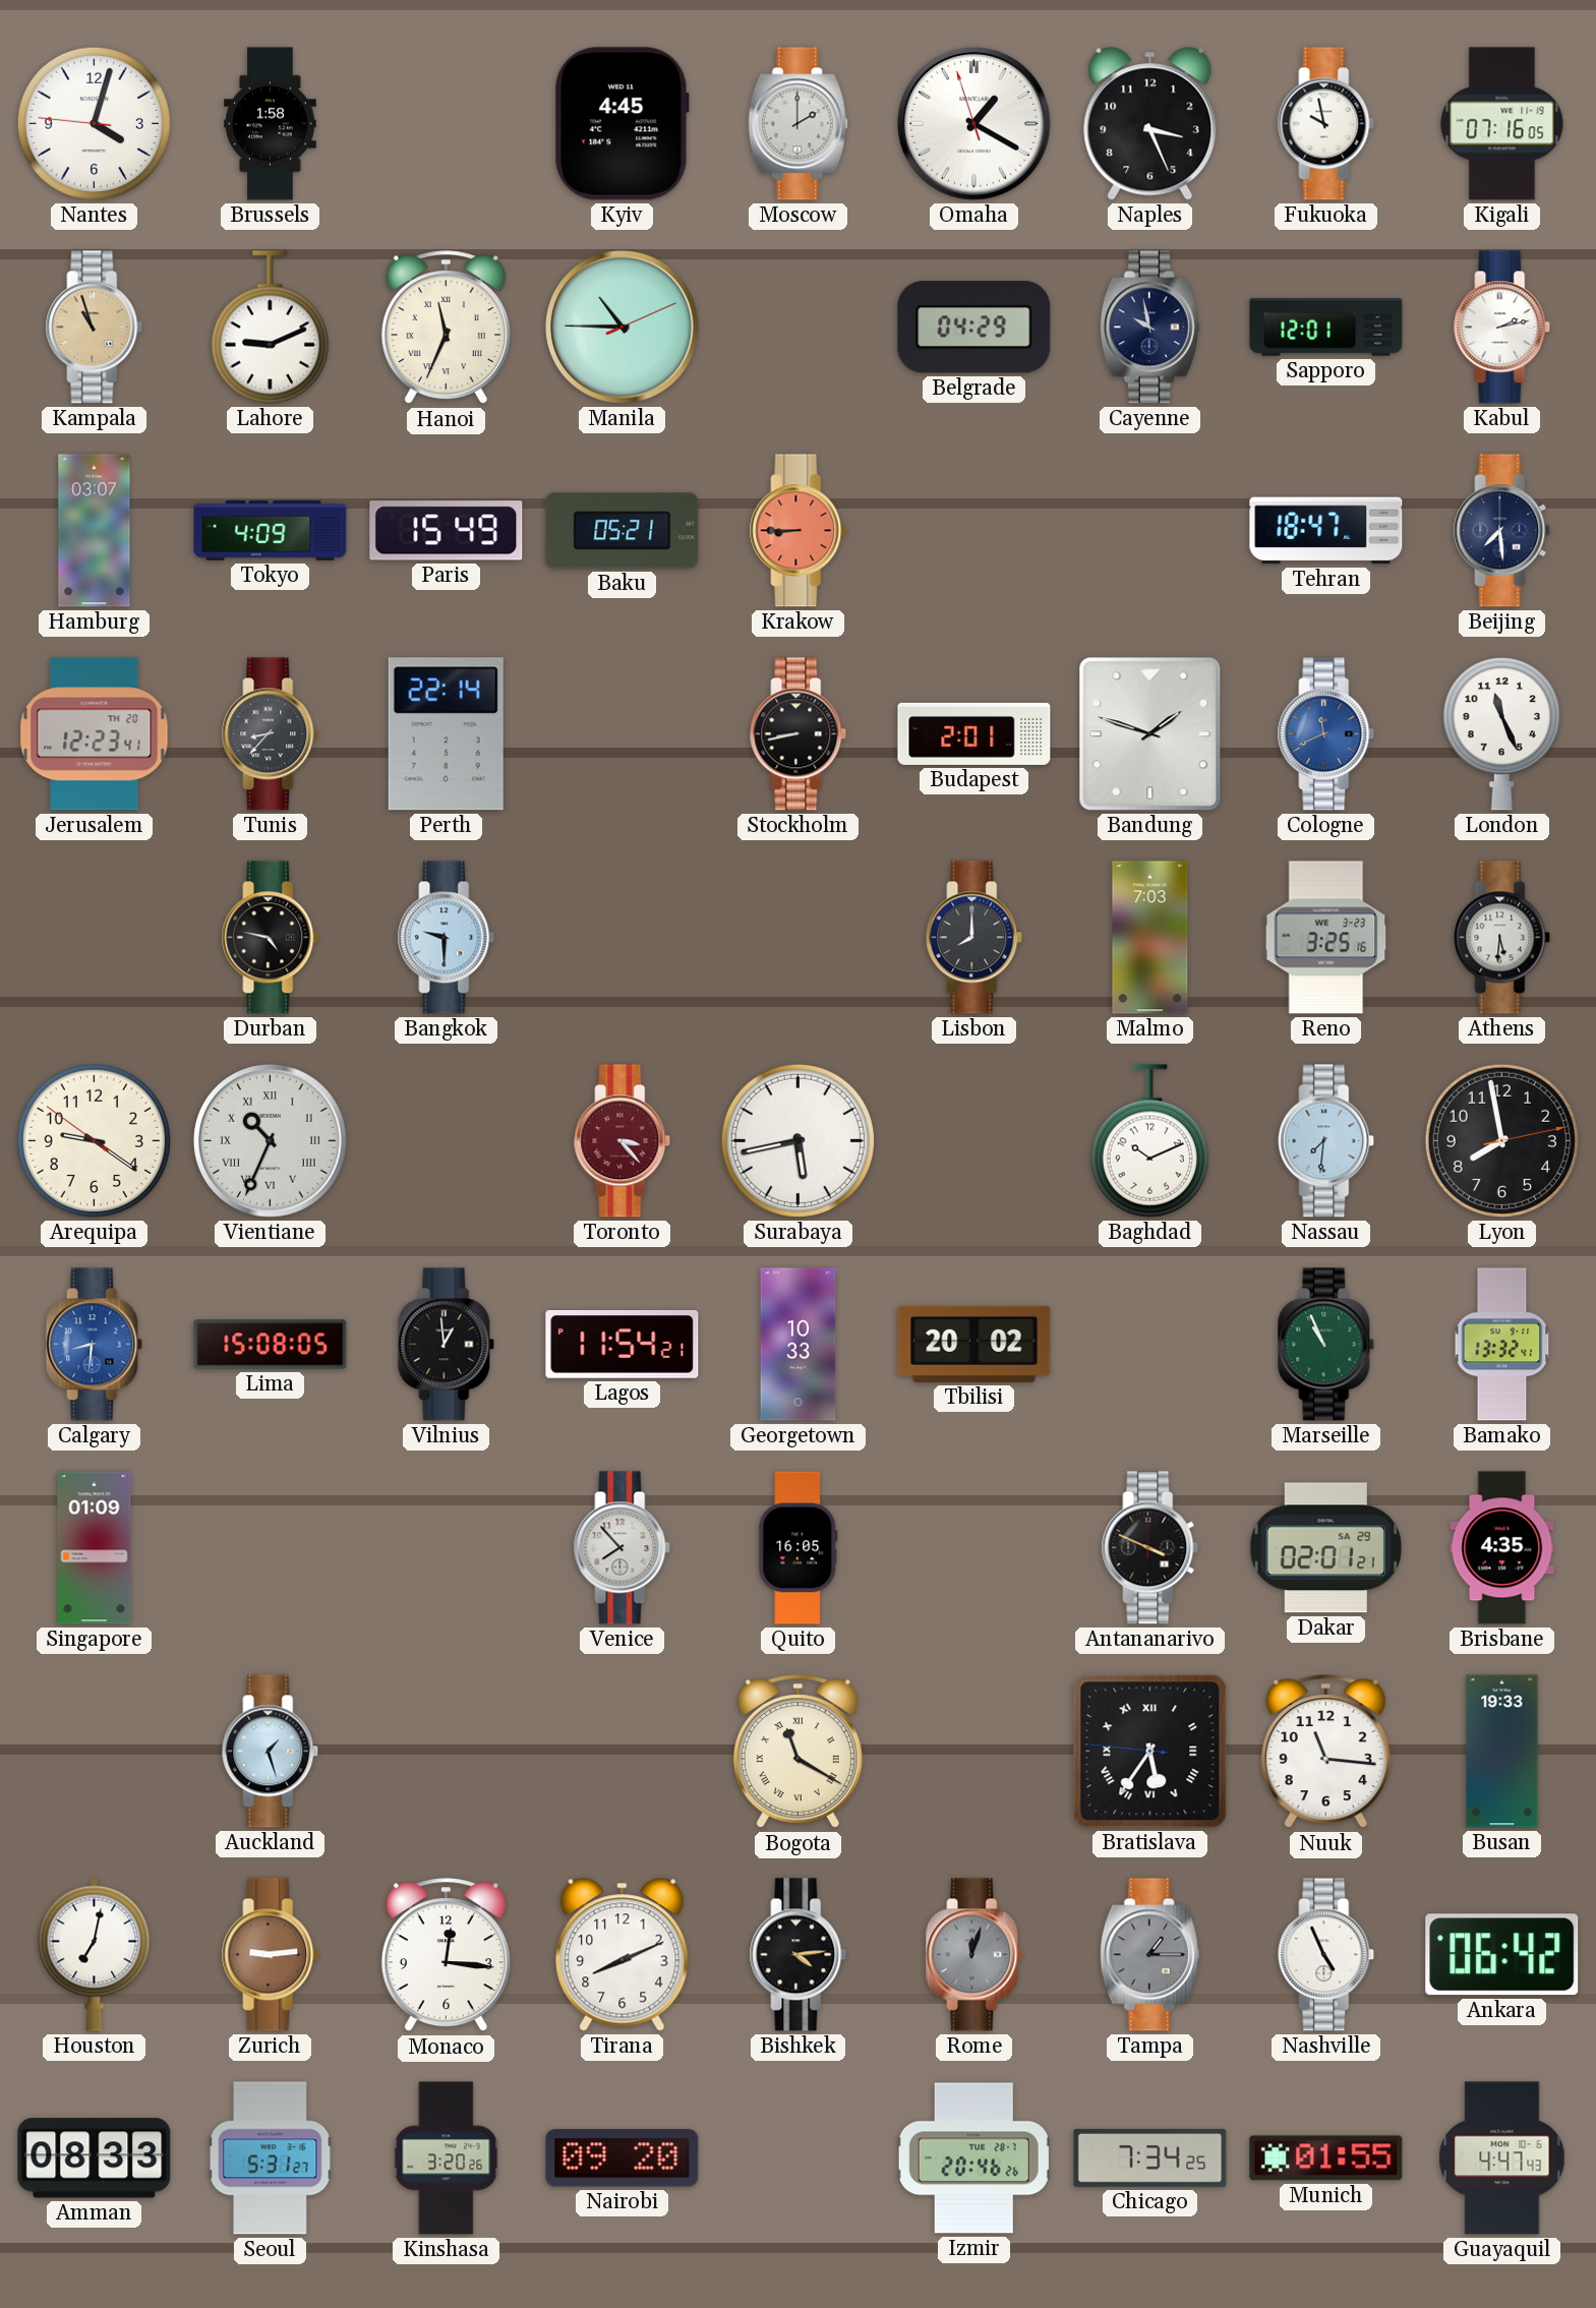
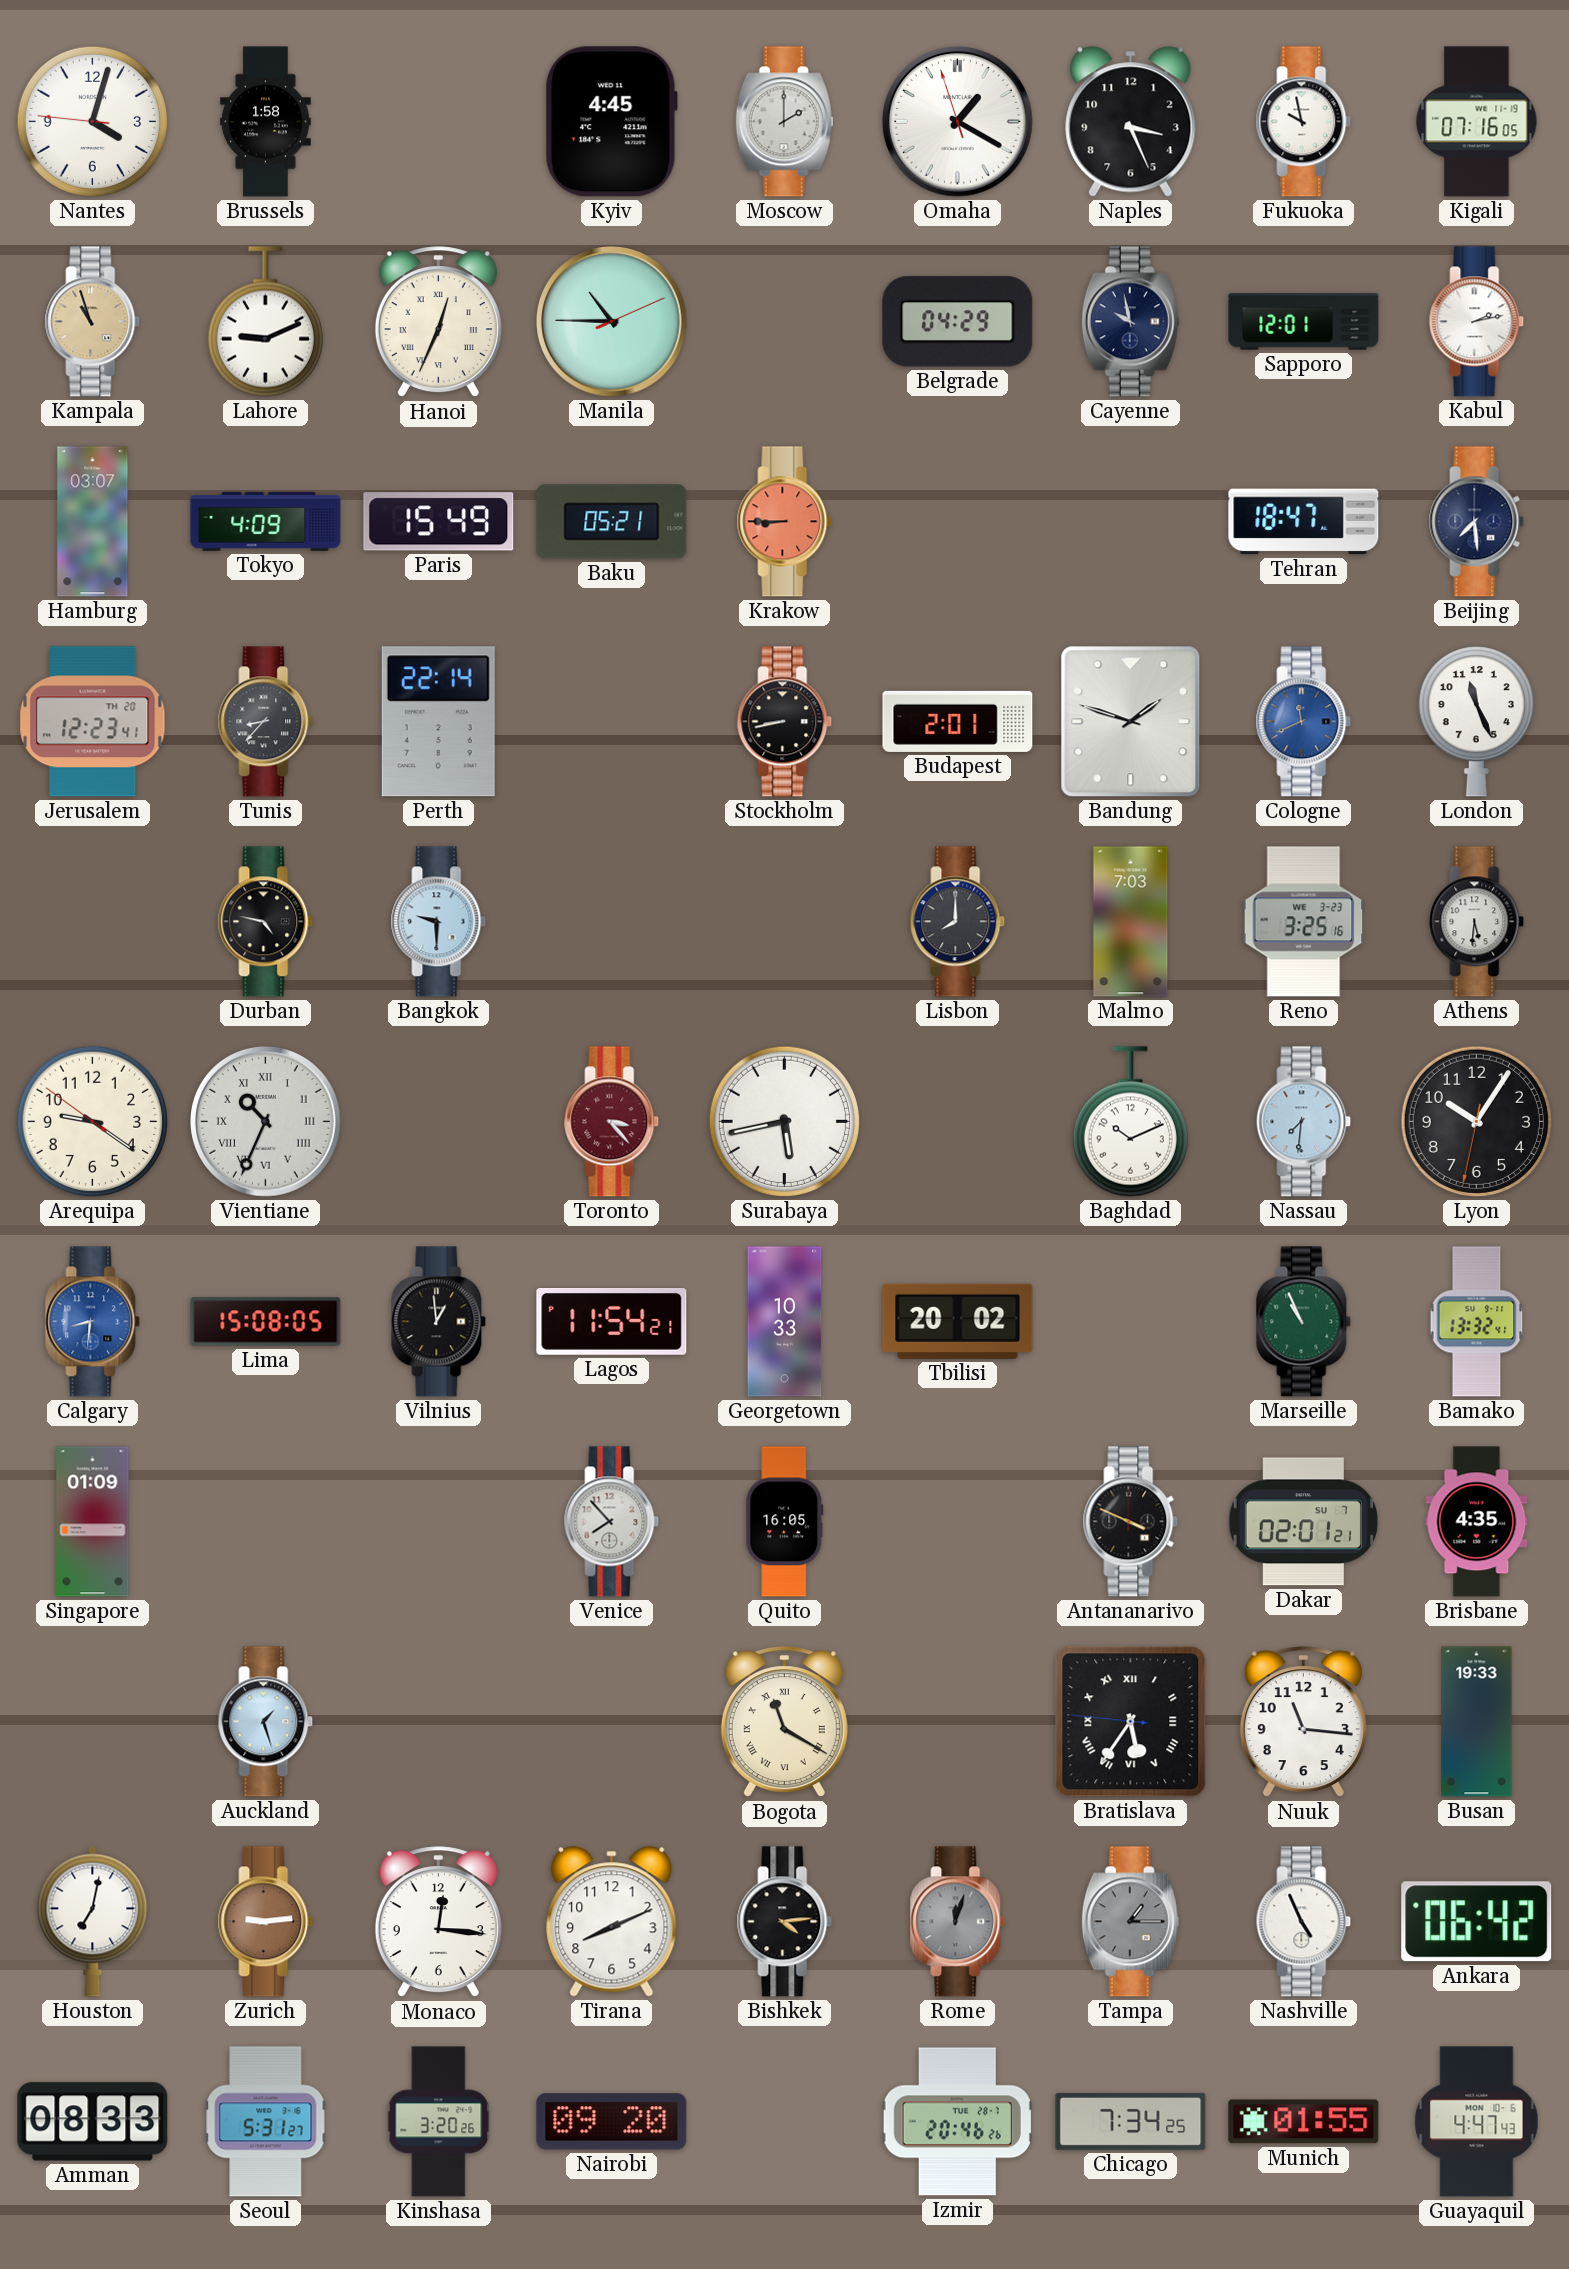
Hanoi: 11:34 -> 12:34 (438, 322)
Lyon: 7:58 -> 10:05 (1476, 1121)
Dakar date: SA 29 -> SU 7 (1303, 1522)
